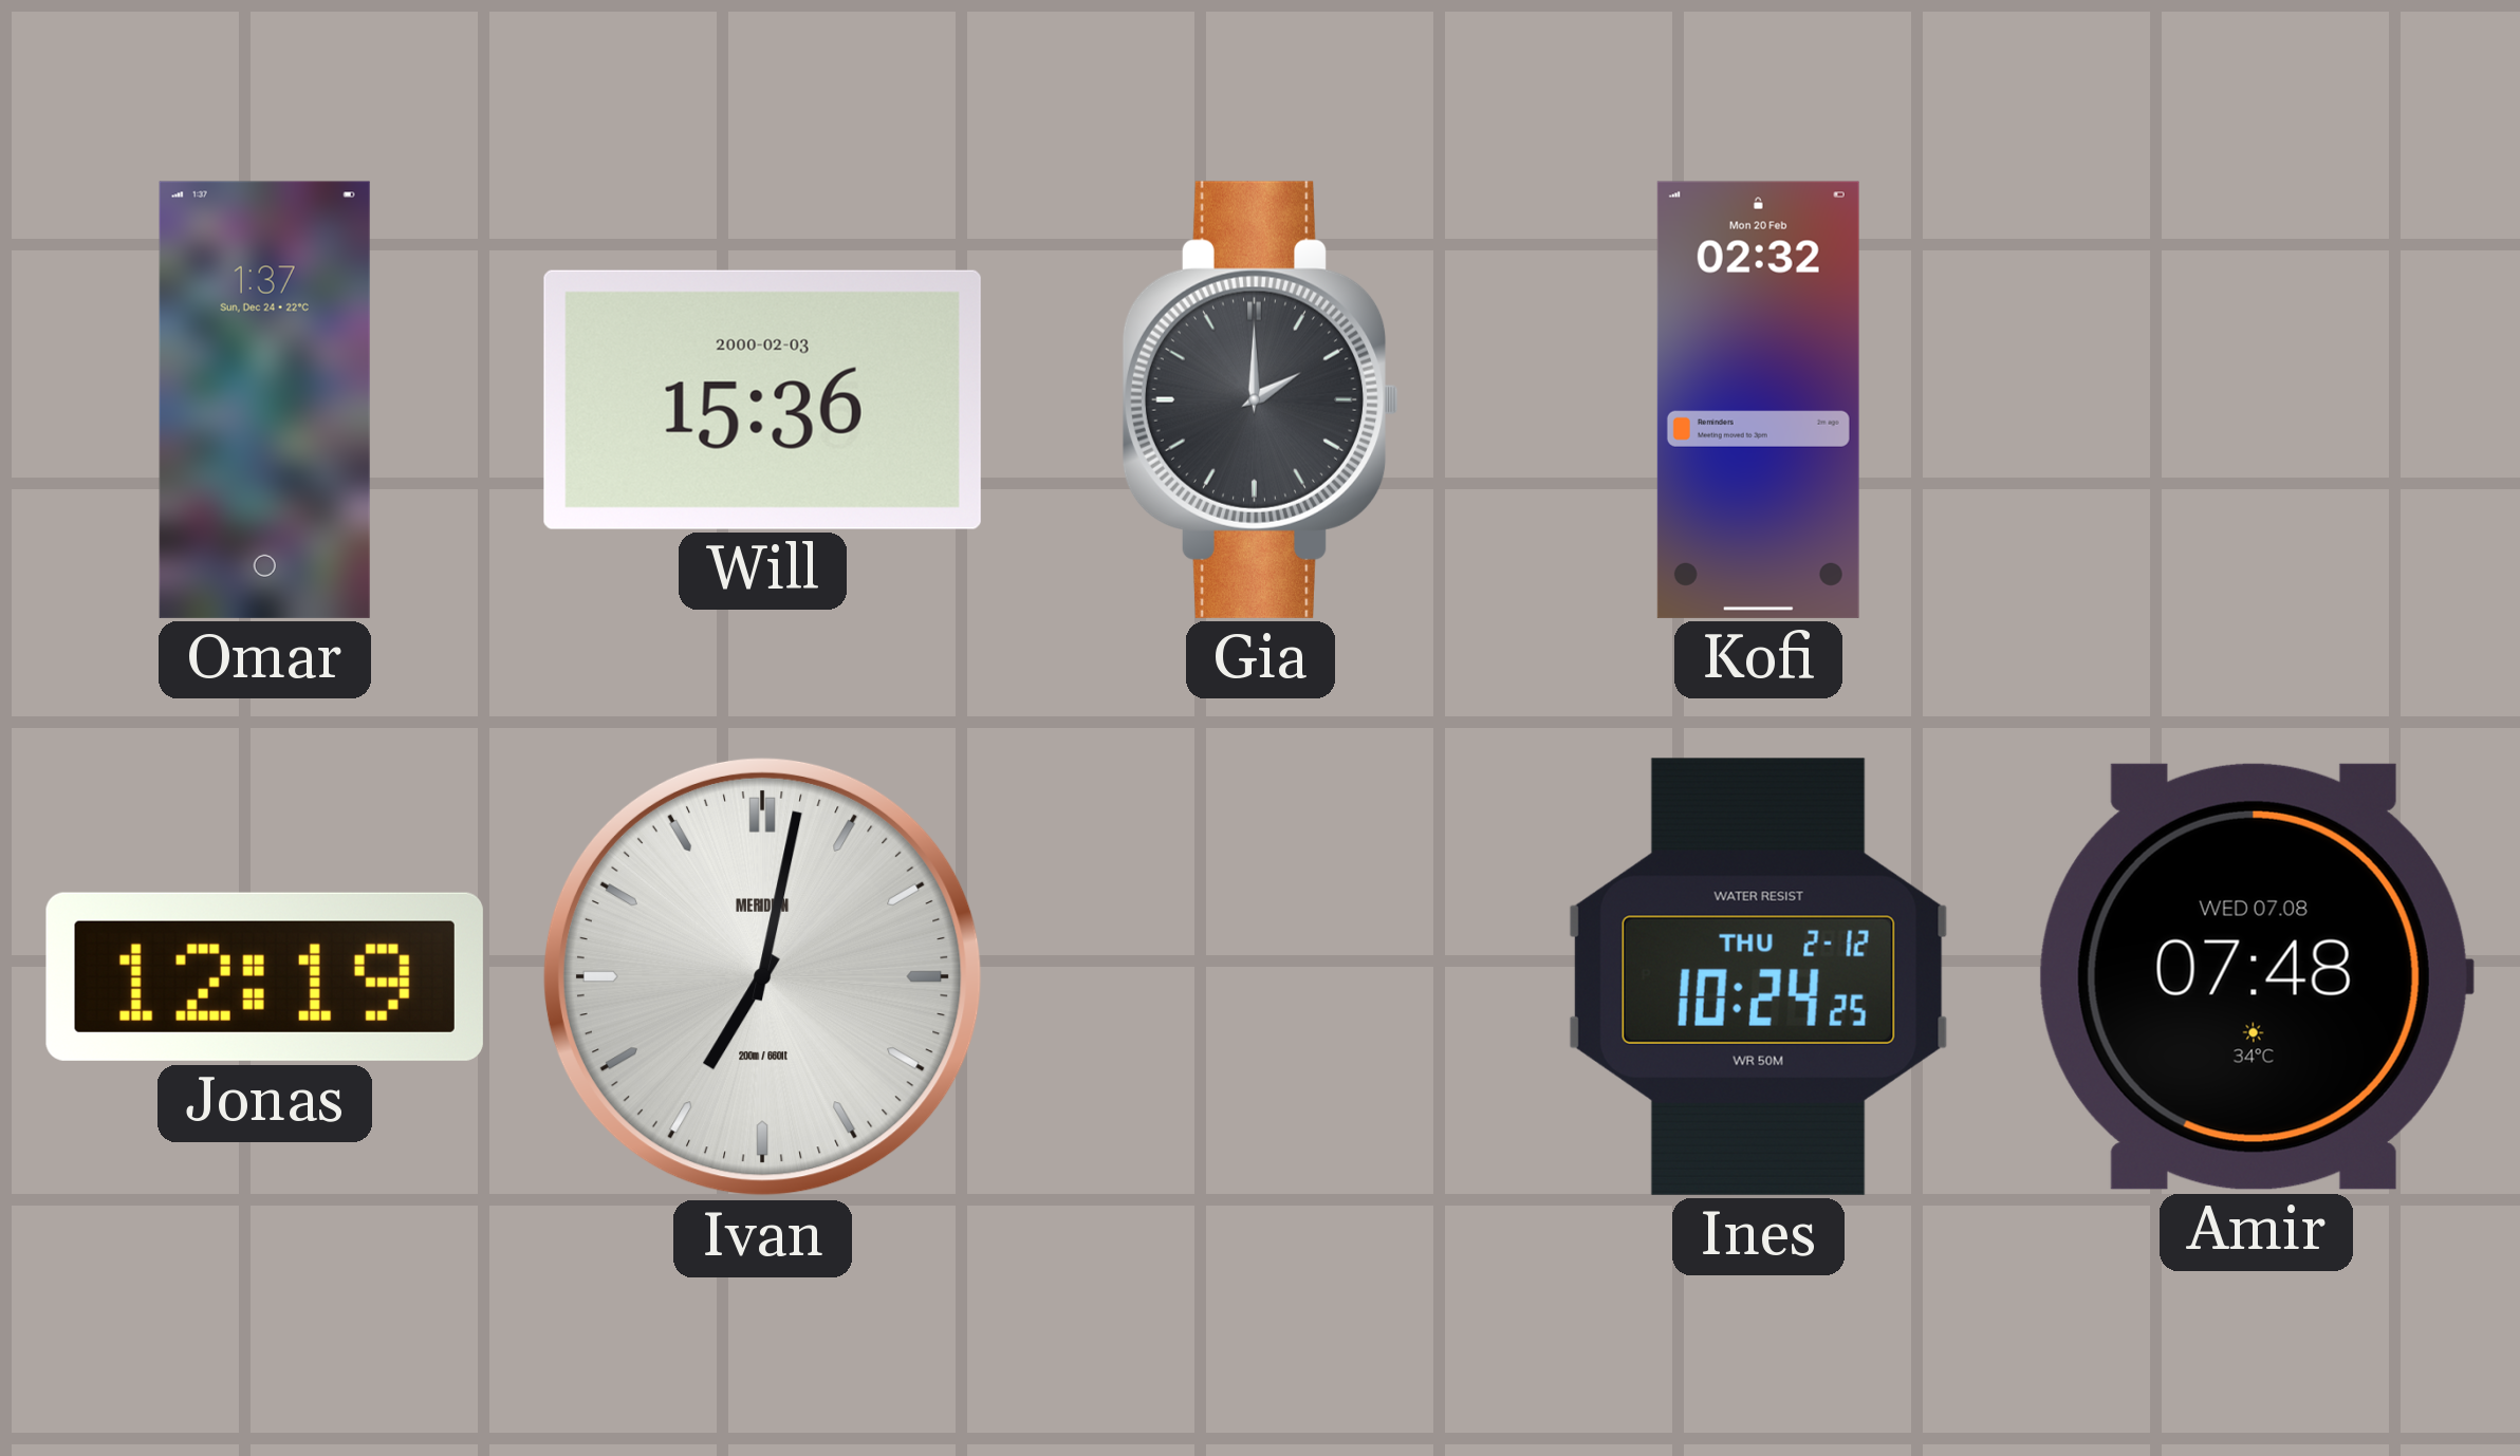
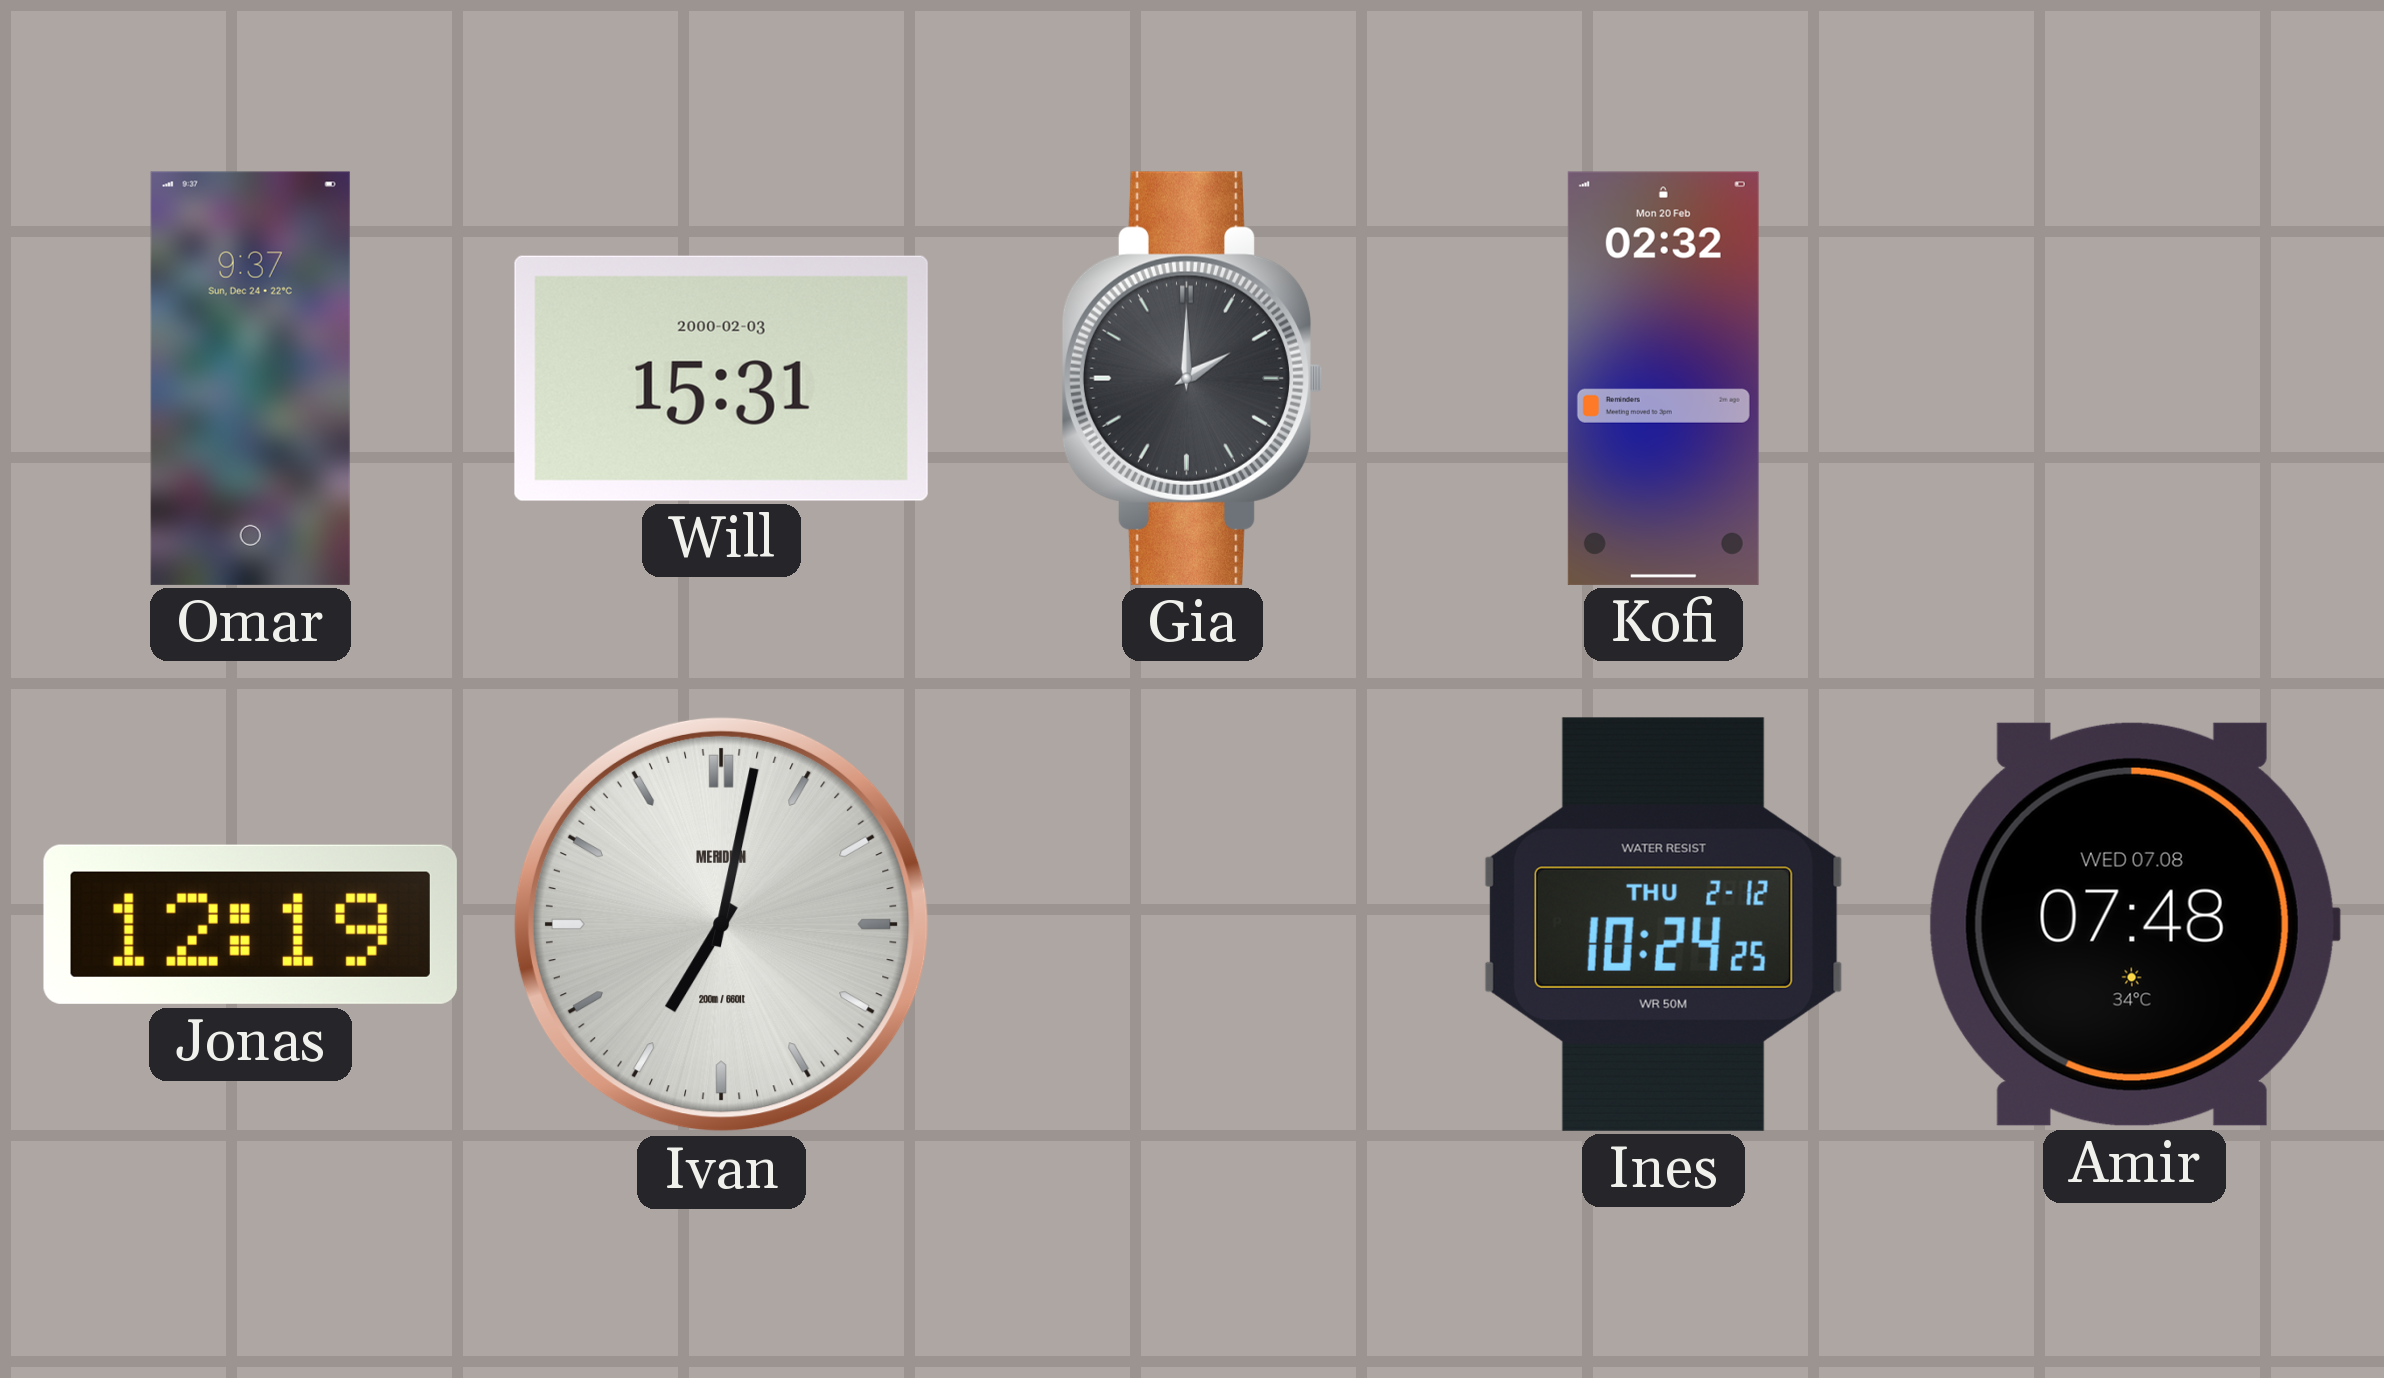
Omar: 1:37 -> 9:37 (250, 378)
Will: 15:36 -> 15:31 (721, 378)
